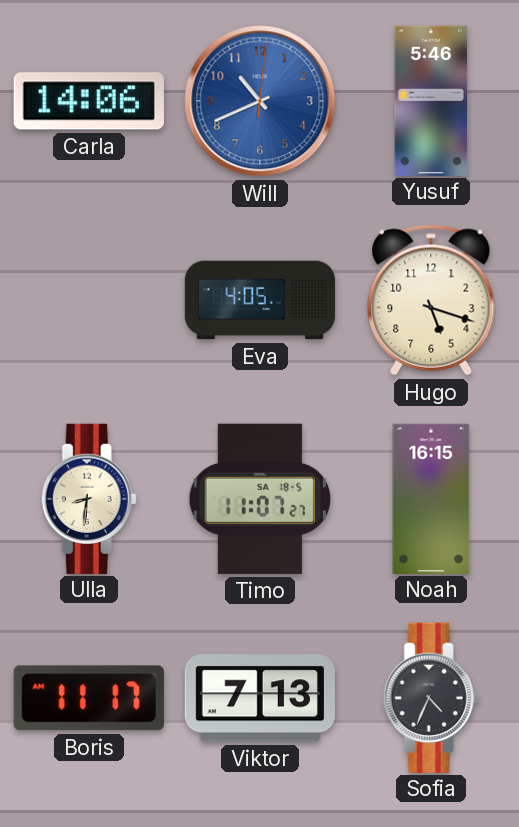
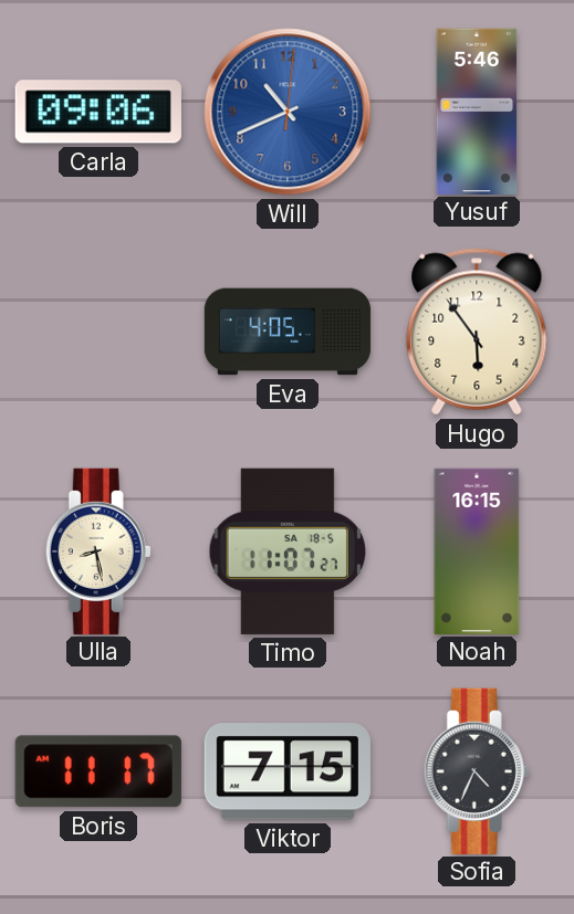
Carla: 14:06 -> 09:06 (98, 112)
Hugo: 5:18 -> 5:54 (477, 332)
Ulla: 8:31 -> 8:28 (98, 550)
Viktor: 7:13 -> 7:15 (288, 771)
